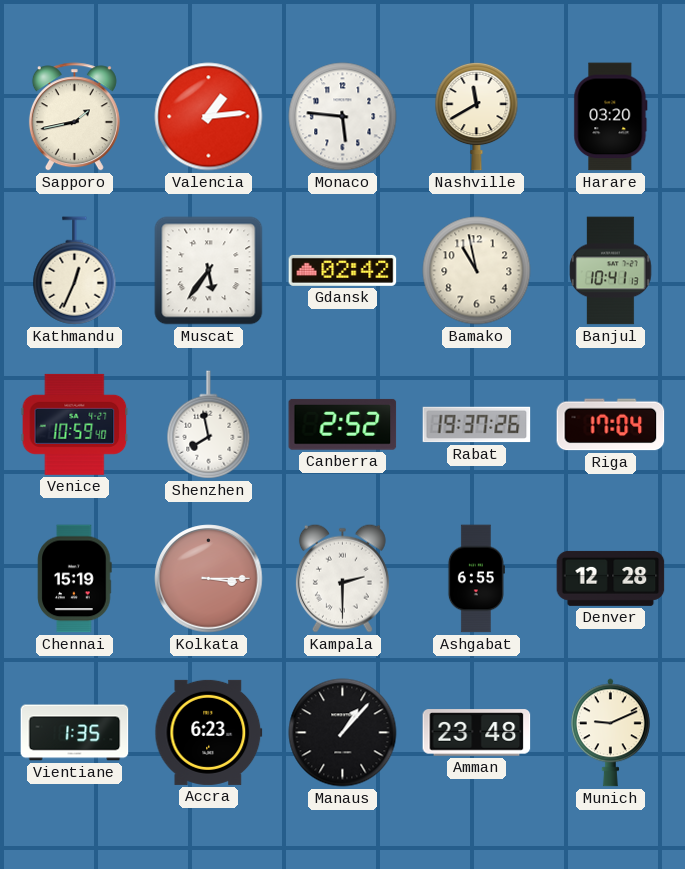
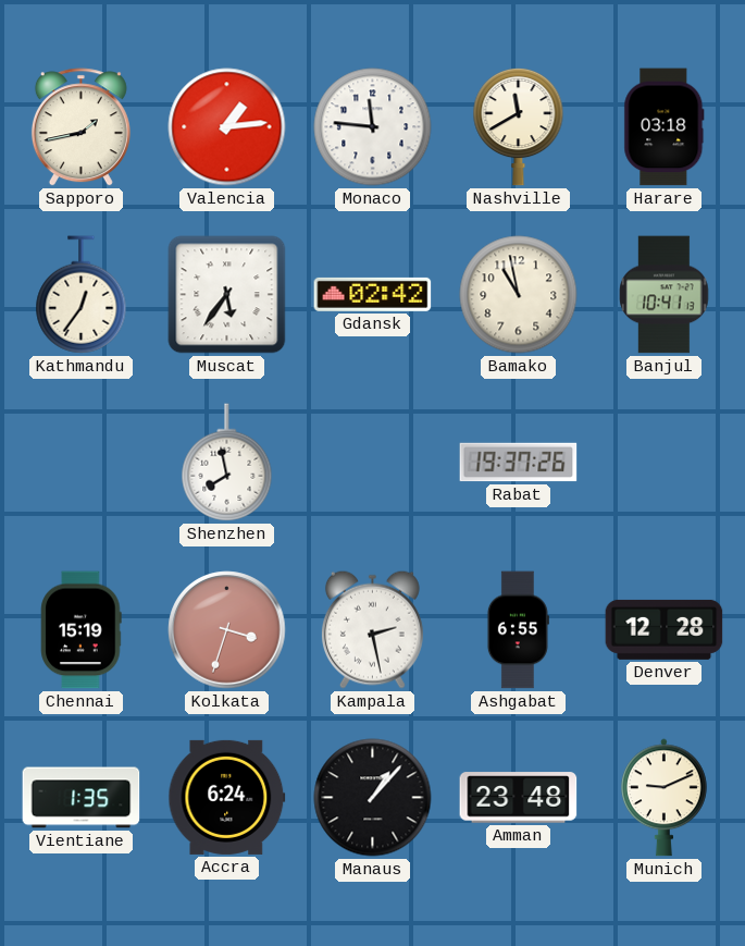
Monaco: 5:46 -> 11:46 (373, 127)
Harare: 03:20 -> 03:18 (665, 127)
Kathmandu: 12:34 -> 12:36 (82, 295)
Venice: 10:59 -> none (75, 424)
Canberra: 2:52 -> none (343, 424)
Riga: 17:04 -> none (611, 425)
Kolkata: 3:15 -> 3:33 (227, 630)
Kampala: 2:30 -> 2:28 (372, 629)
Accra: 6:23 -> 6:24 (227, 797)
